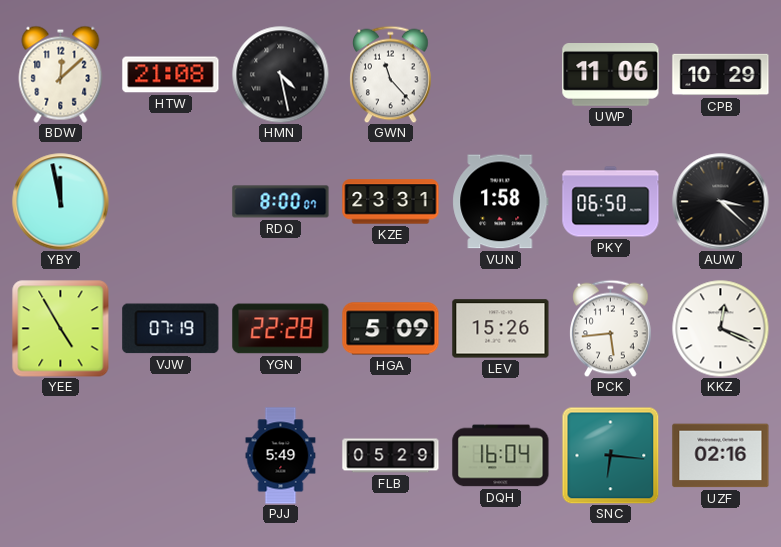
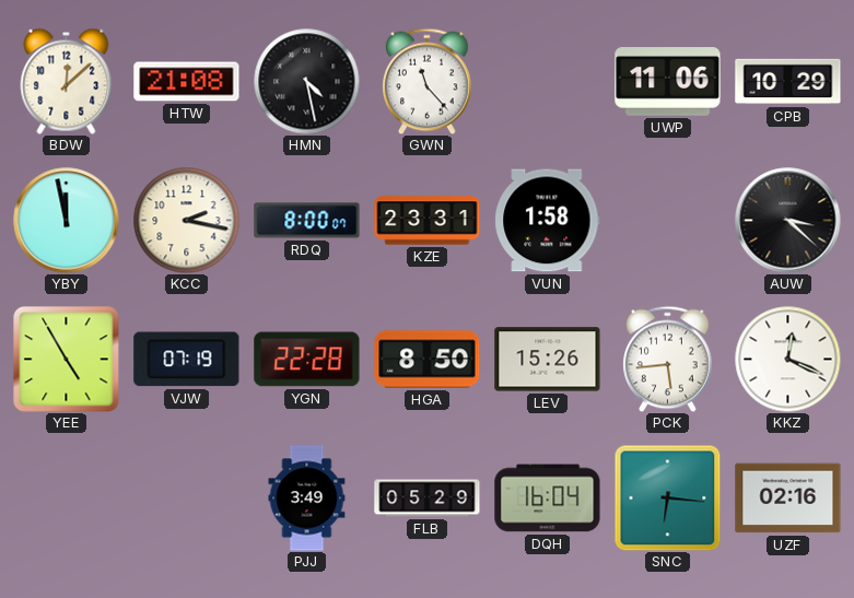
KCC: none -> 2:17 (186, 220)
PKY: 06:50 -> none (611, 202)
HGA: 5:09 -> 8:50 (428, 360)
PJJ: 5:49 -> 3:49 (307, 499)
